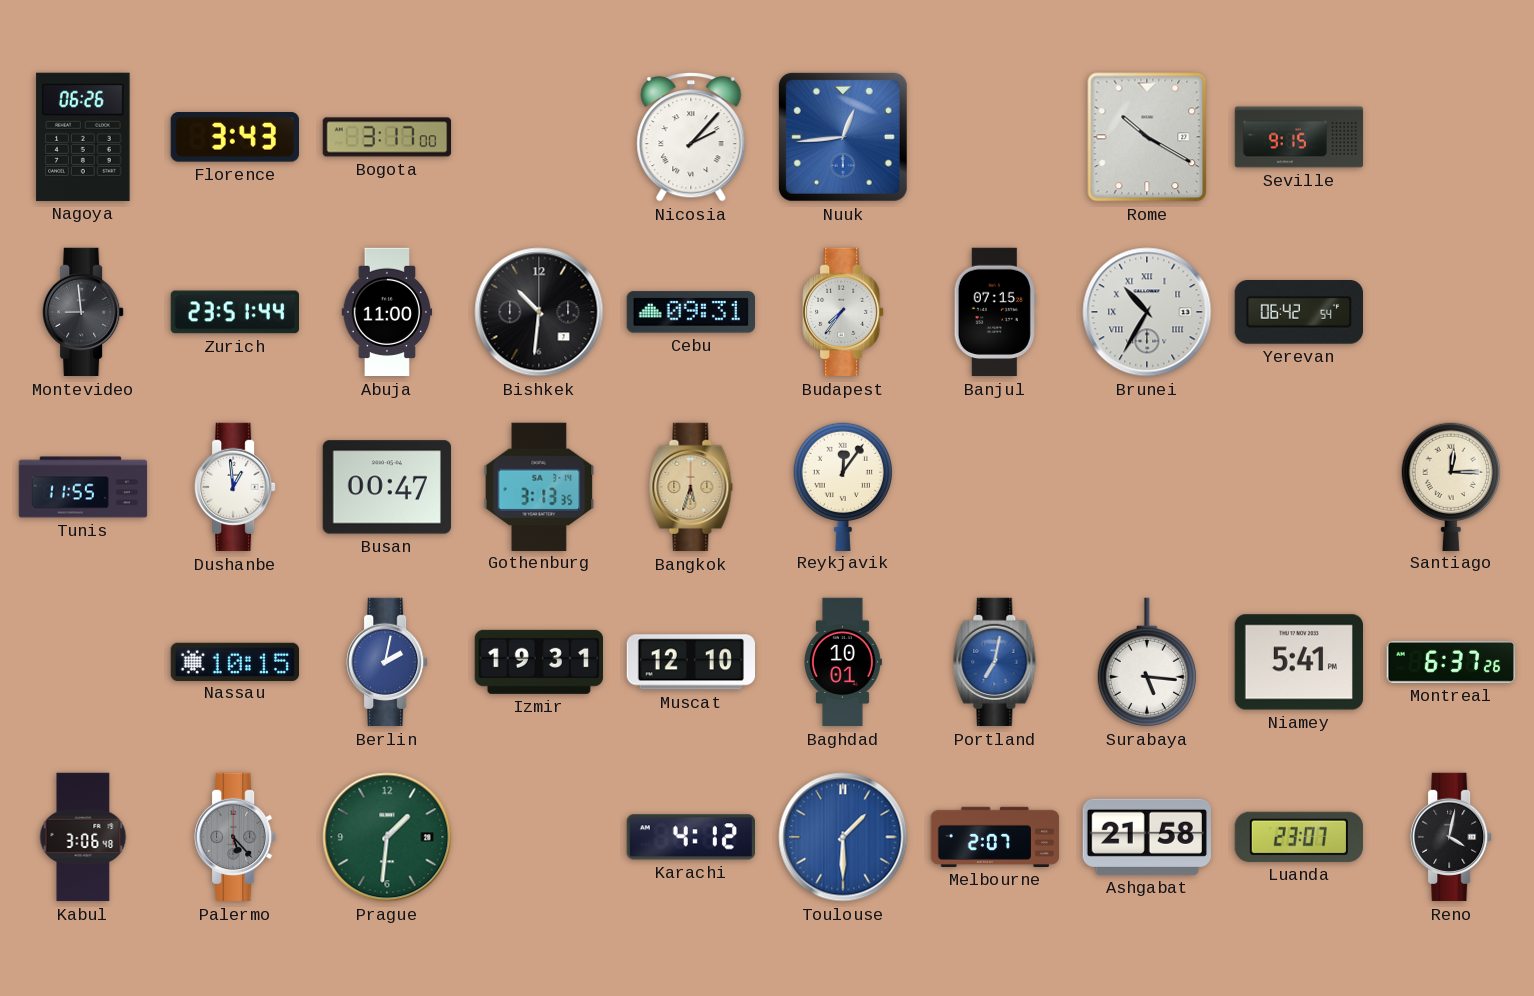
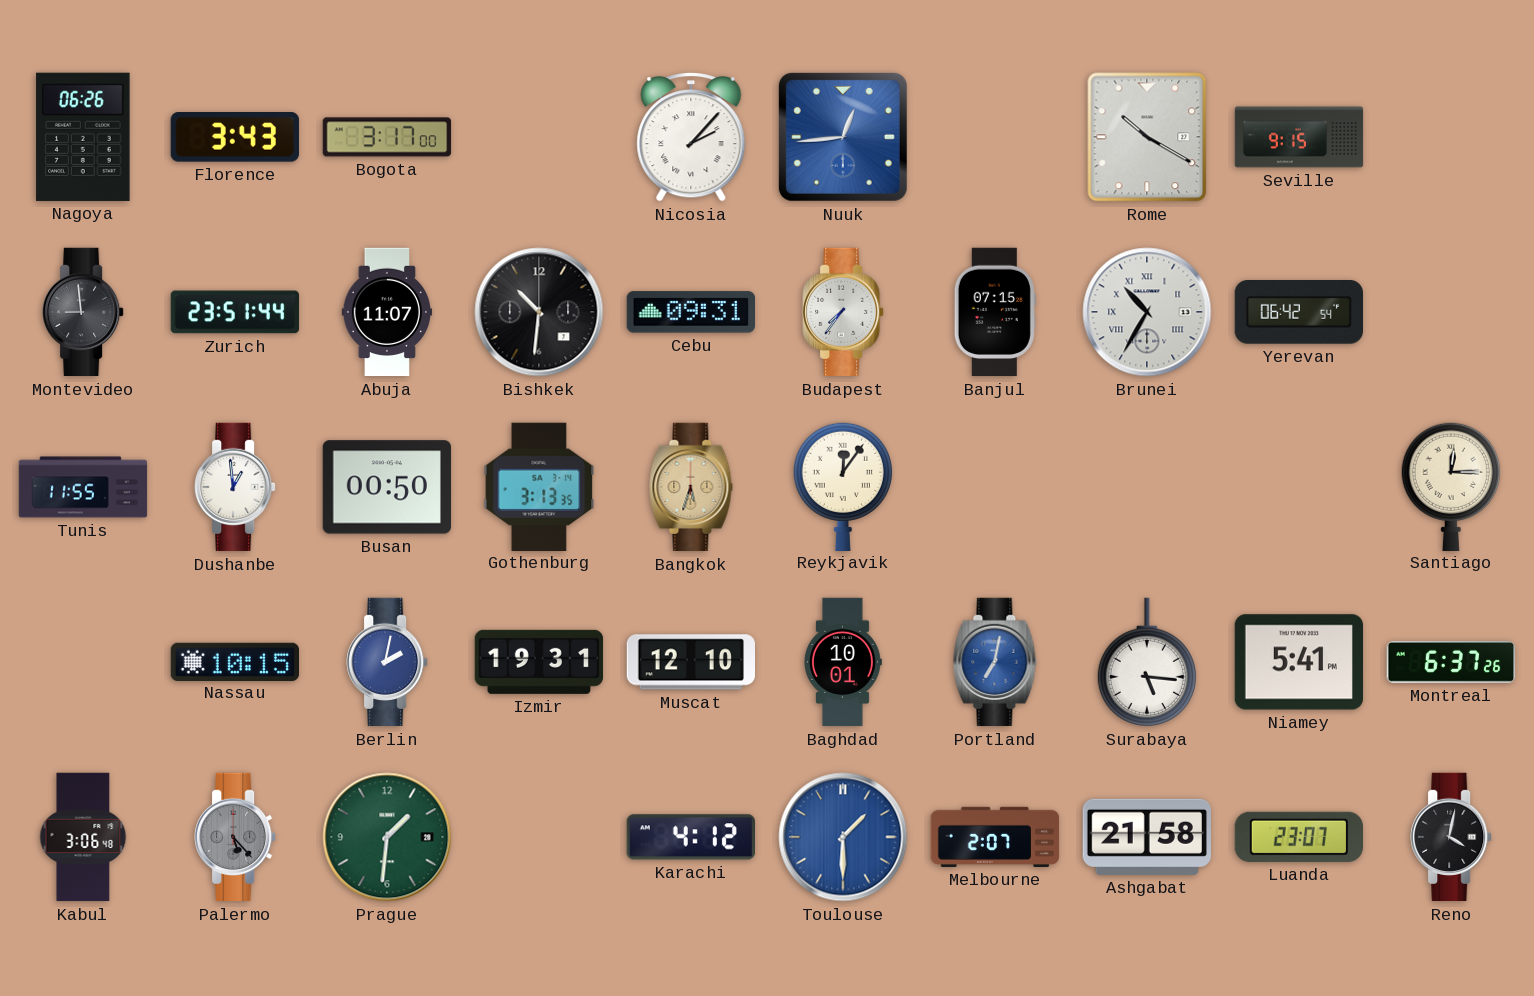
Abuja: 11:00 -> 11:07 (387, 312)
Busan: 00:47 -> 00:50 (386, 487)
